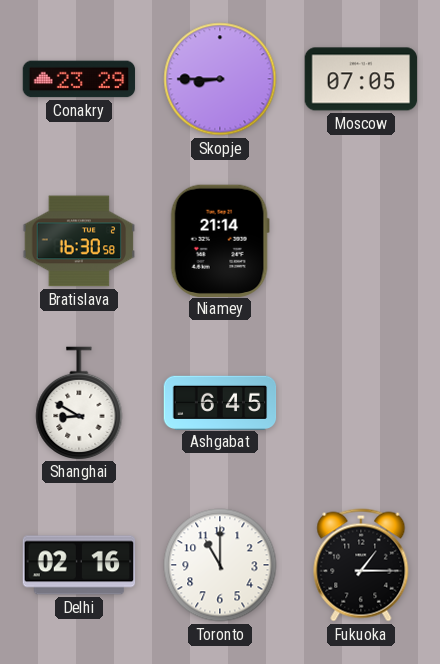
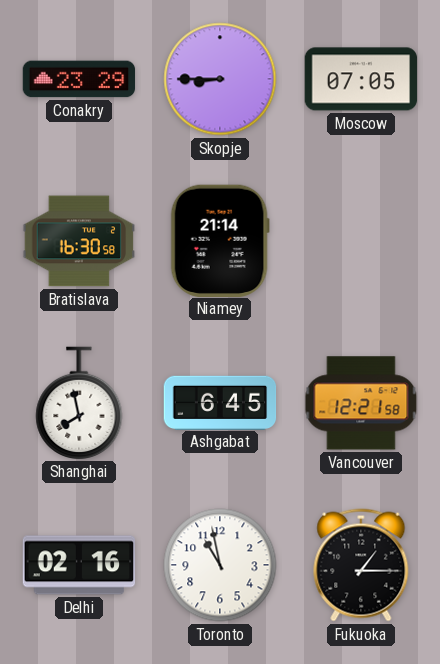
Shanghai: 8:50 -> 7:58 (79, 403)
Vancouver: none -> 12:21 (361, 403)
Toronto: 11:00 -> 10:58 (220, 565)
